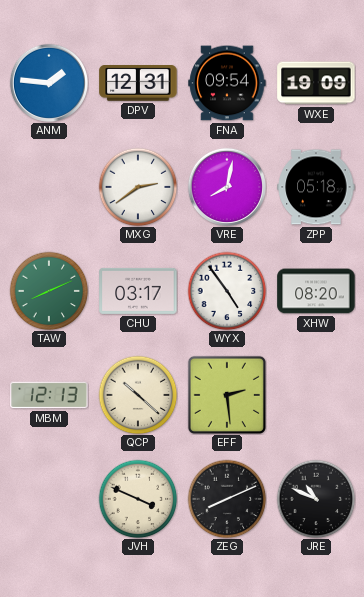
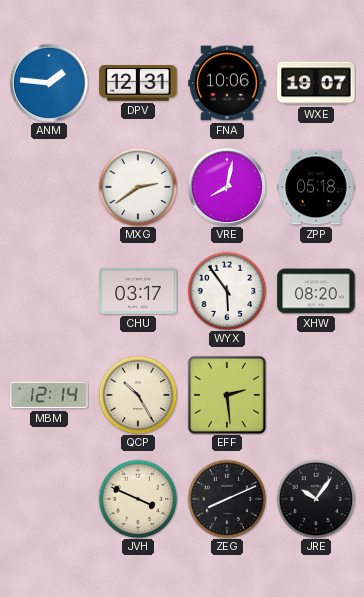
FNA: 09:54 -> 10:06 (227, 83)
WXE: 19:09 -> 19:07 (316, 83)
TAW: 8:11 -> none (49, 291)
WYX: 4:54 -> 5:54 (227, 291)
MBM: 12:13 -> 12:14 (49, 395)
QCP: 10:22 -> 10:25 (138, 395)
JRE: 10:49 -> 10:06 (316, 499)
